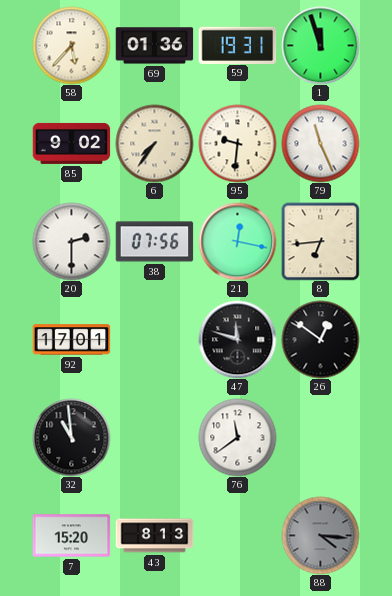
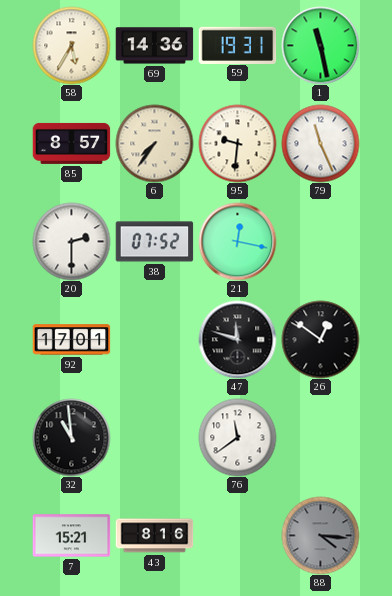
58: 5:37 -> 5:35 (71, 45)
69: 01:36 -> 14:36 (154, 46)
1: 11:57 -> 11:28 (320, 45)
85: 9:02 -> 8:57 (71, 143)
38: 07:56 -> 07:52 (154, 242)
8: 6:44 -> none (320, 241)
7: 15:20 -> 15:21 (71, 536)
43: 8:13 -> 8:16 (154, 536)
